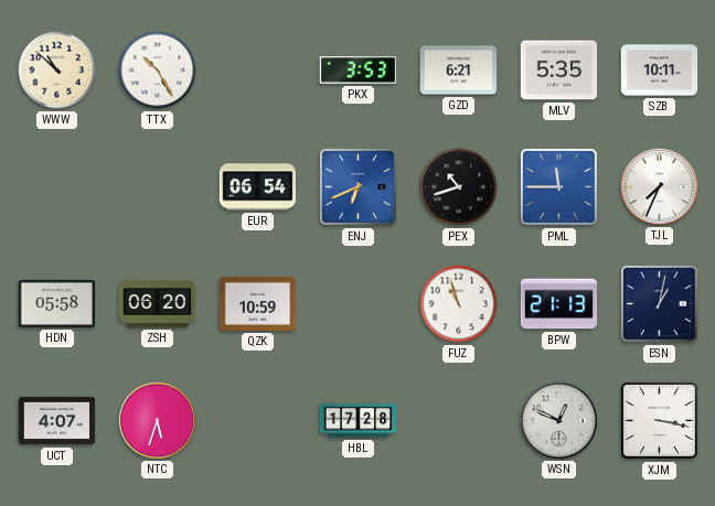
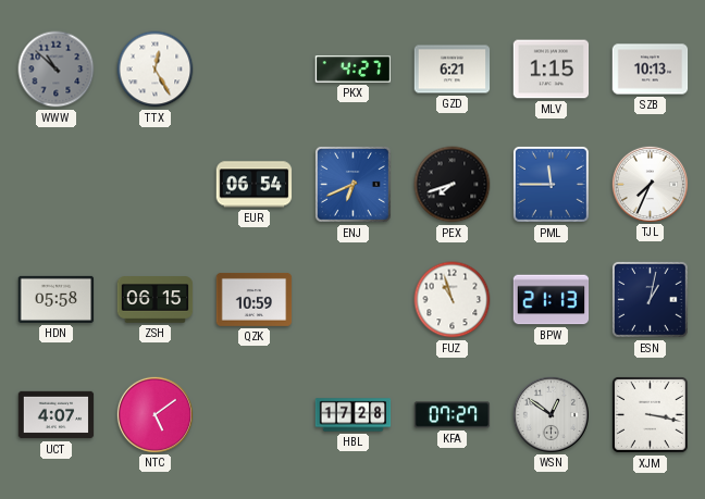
WWW dial: cream -> grey (57, 70)
TTX: 10:25 -> 12:25 (156, 70)
PKX: 3:53 -> 4:27 (354, 70)
MLV: 5:35 -> 1:15 (552, 70)
SZB: 10:11 -> 10:13 (651, 70)
PEX: 10:42 -> 7:42 (453, 185)
ZSH: 06:20 -> 06:15 (156, 300)
NTC: 5:33 -> 5:09 (154, 414)
KFA: none -> 07:27 (453, 415)
WSN: 12:49 -> 12:51 (551, 414)
